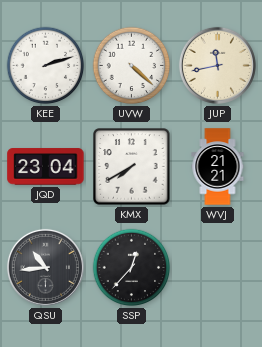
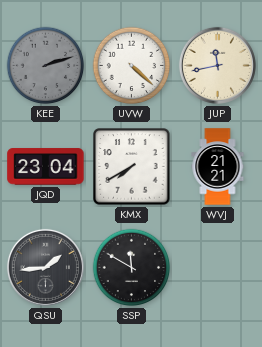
KEE dial: white -> grey (46, 66)
QSU: 10:44 -> 1:44 (45, 267)
SSP: 12:37 -> 11:50 (132, 268)
